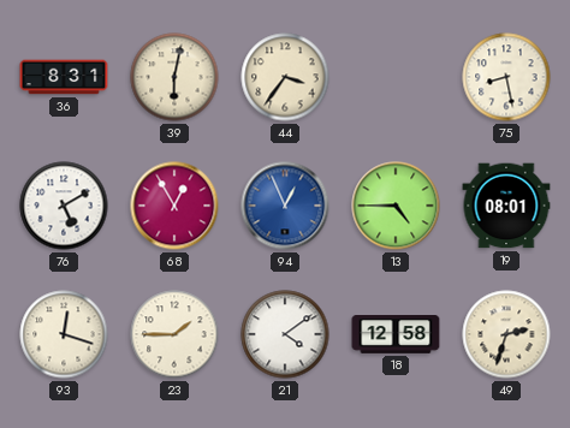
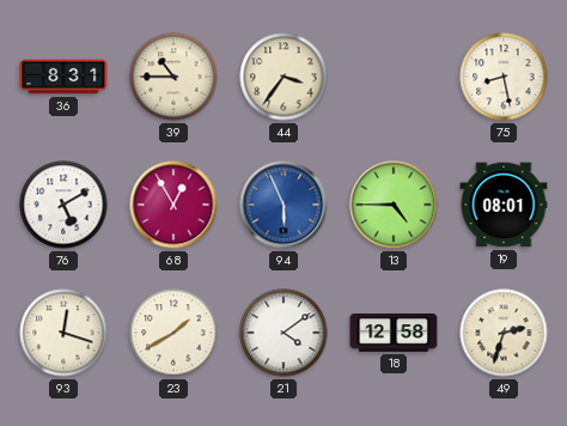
39: 6:02 -> 10:45 (173, 77)
94: 12:56 -> 5:56 (283, 205)
23: 1:45 -> 1:40 (173, 333)
